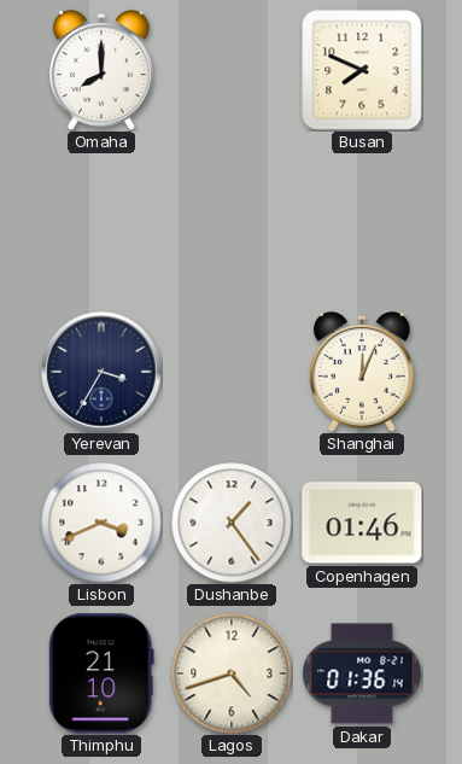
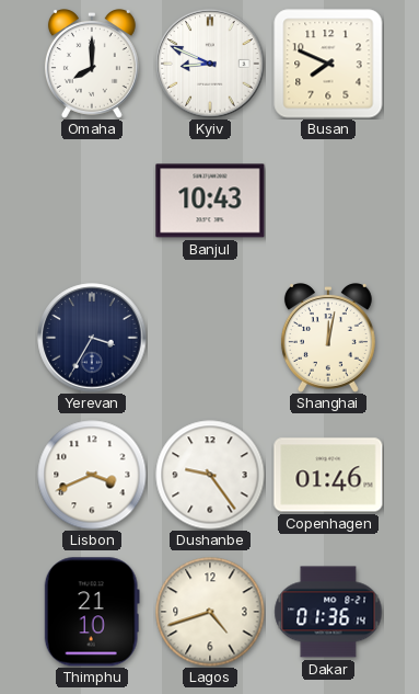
Kyiv: none -> 8:49 (210, 64)
Banjul: none -> 10:43 (210, 201)
Shanghai: 12:04 -> 12:02 (328, 339)
Dushanbe: 1:24 -> 9:24 (210, 475)
